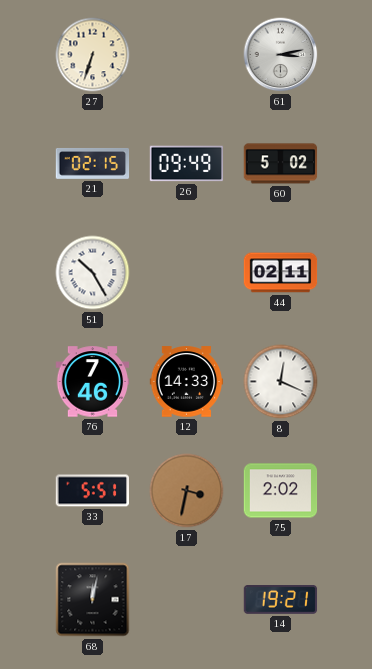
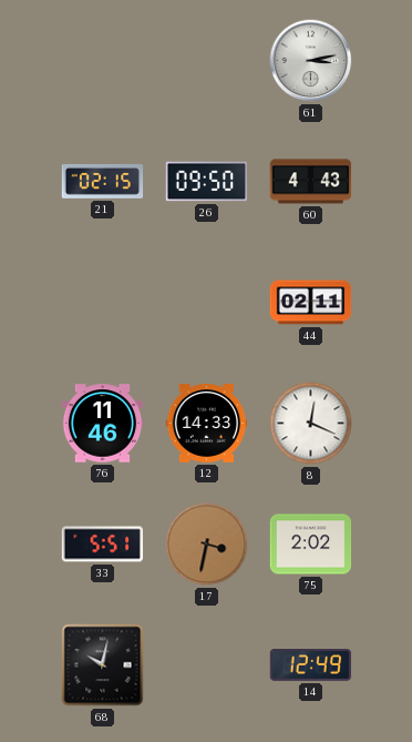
27: 6:33 -> none (93, 55)
26: 09:49 -> 09:50 (207, 182)
60: 5:02 -> 4:43 (311, 182)
51: 10:25 -> none (93, 273)
76: 7:46 -> 11:46 (103, 424)
68: 12:02 -> 10:02 (103, 665)
14: 19:21 -> 12:49 (311, 665)
